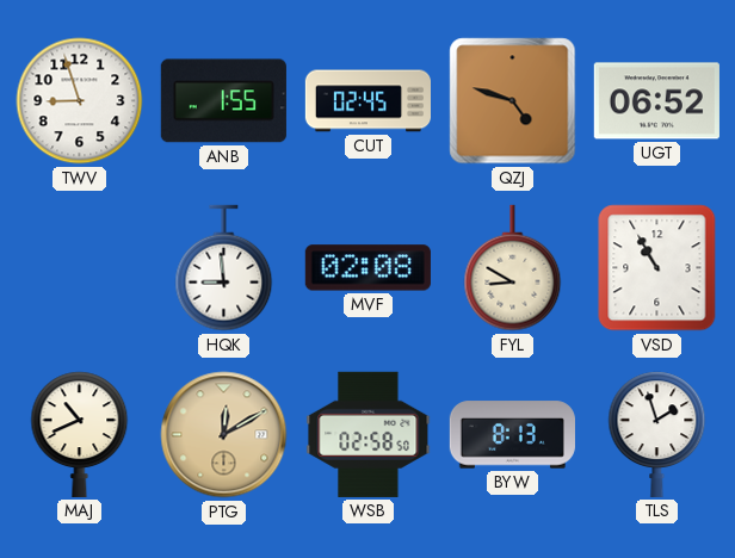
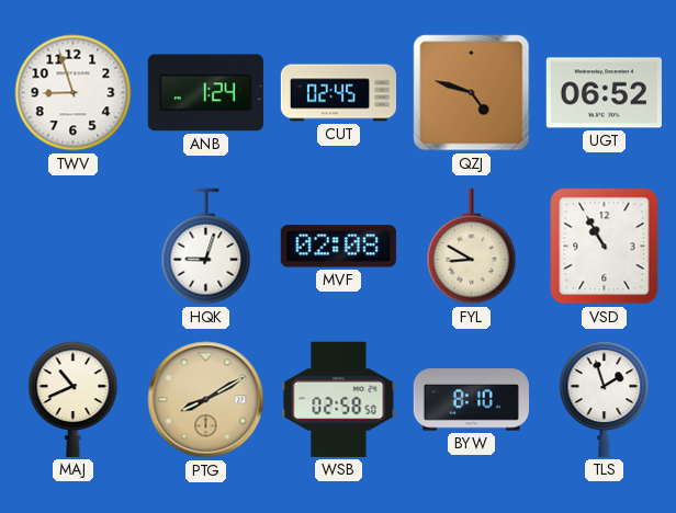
ANB: 1:55 -> 1:24 (205, 93)
HQK: 8:59 -> 9:03 (206, 247)
PTG: 12:10 -> 8:10 (206, 400)
BYW: 8:13 -> 8:10 (471, 400)
